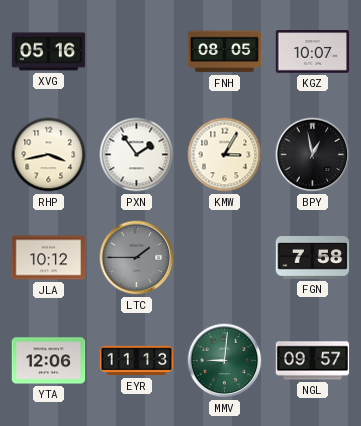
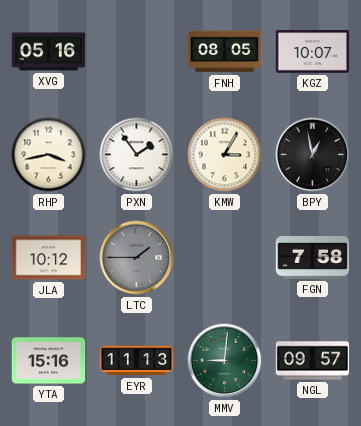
YTA: 12:06 -> 15:16 (49, 361)
